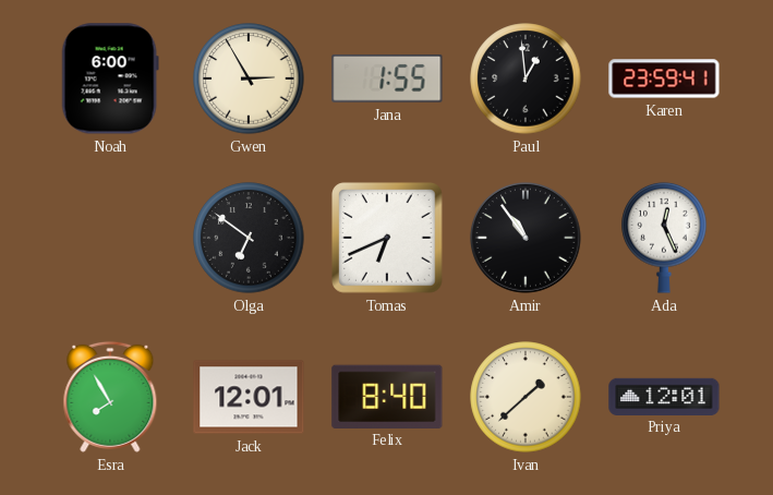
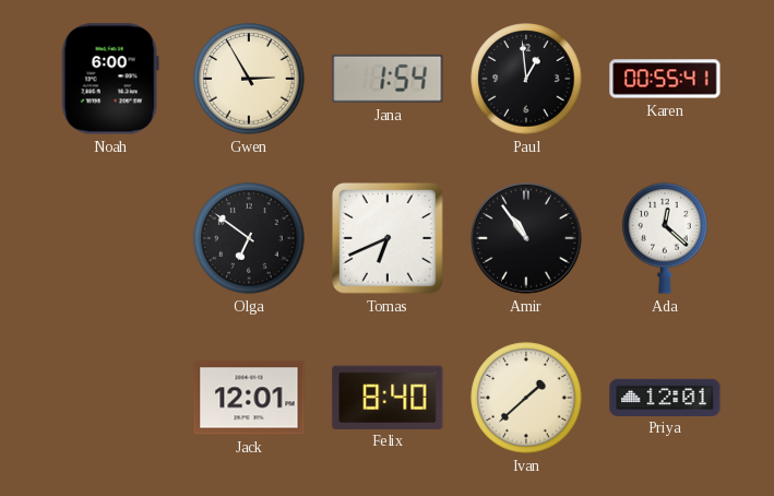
Jana: 1:55 -> 1:54 (388, 79)
Karen: 23:59 -> 00:55 (665, 79)
Ada: 12:26 -> 12:22 (665, 238)
Esra: 7:55 -> none (110, 397)
